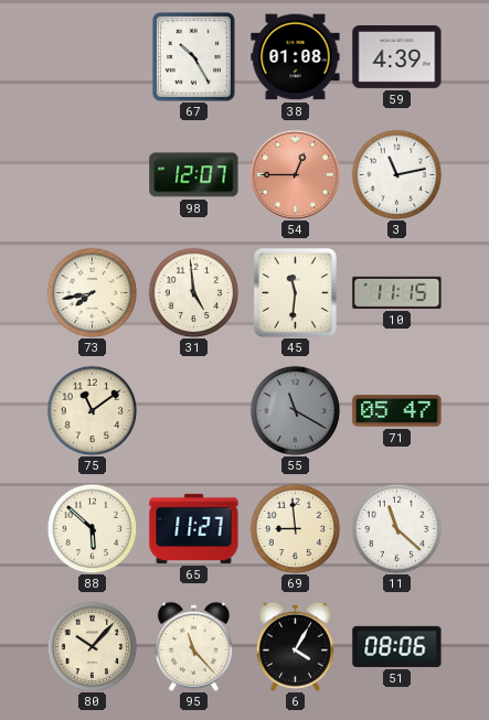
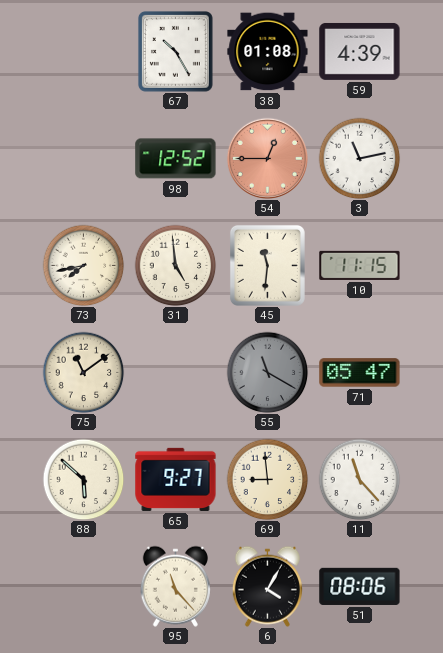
98: 12:07 -> 12:52 (176, 159)
65: 11:27 -> 9:27 (176, 479)
11: 11:22 -> 11:23 (359, 479)
80: 10:07 -> none (92, 646)
